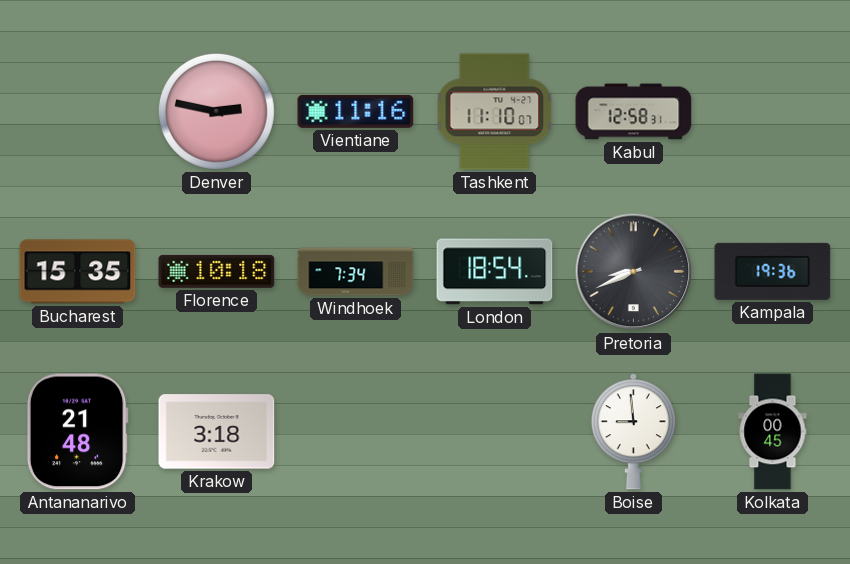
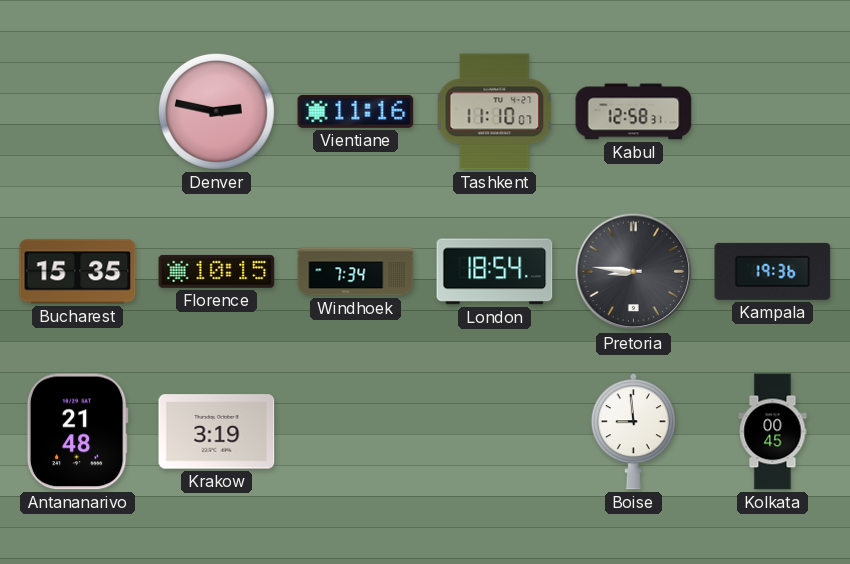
Florence: 10:18 -> 10:15 (217, 271)
Pretoria: 8:41 -> 8:46 (634, 272)
Krakow: 3:18 -> 3:19 (217, 432)
